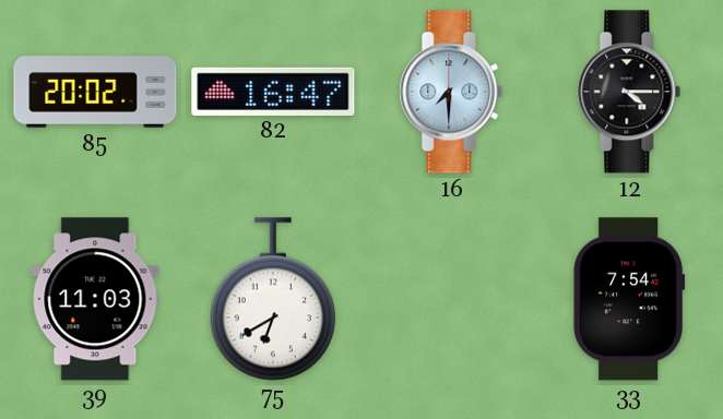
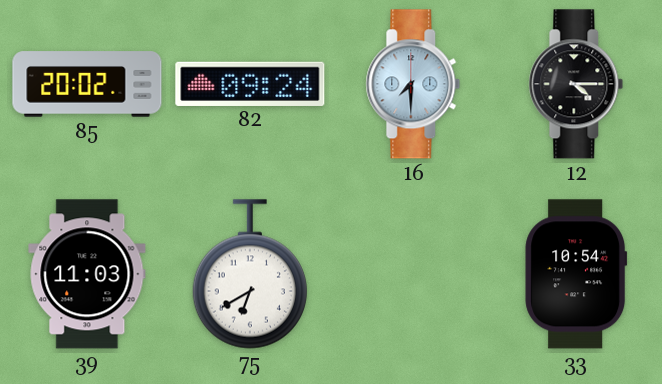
82: 16:47 -> 09:24 (250, 83)
33: 7:54 -> 10:54 (576, 274)
